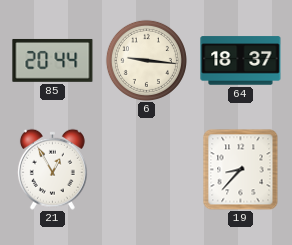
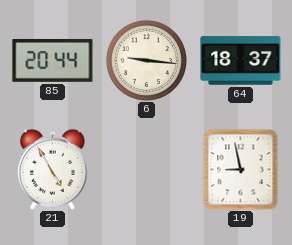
21: 12:55 -> 4:55 (52, 169)
19: 8:37 -> 8:58 (241, 169)
